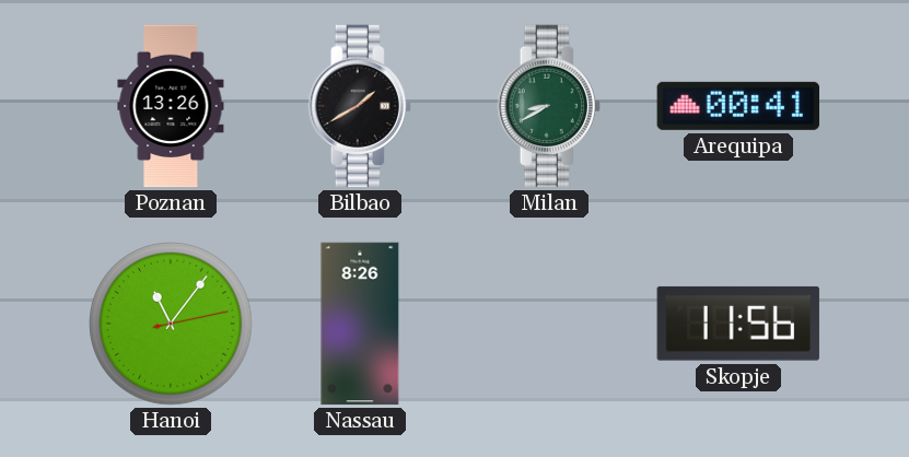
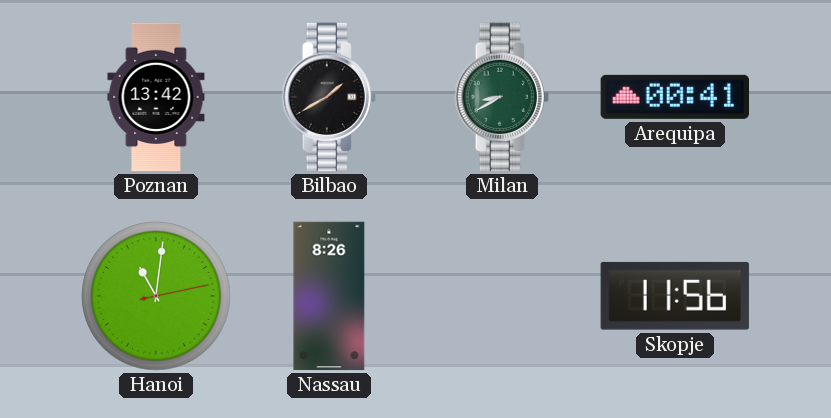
Poznan: 13:26 -> 13:42 (156, 97)
Hanoi: 11:06 -> 11:01 (156, 296)
